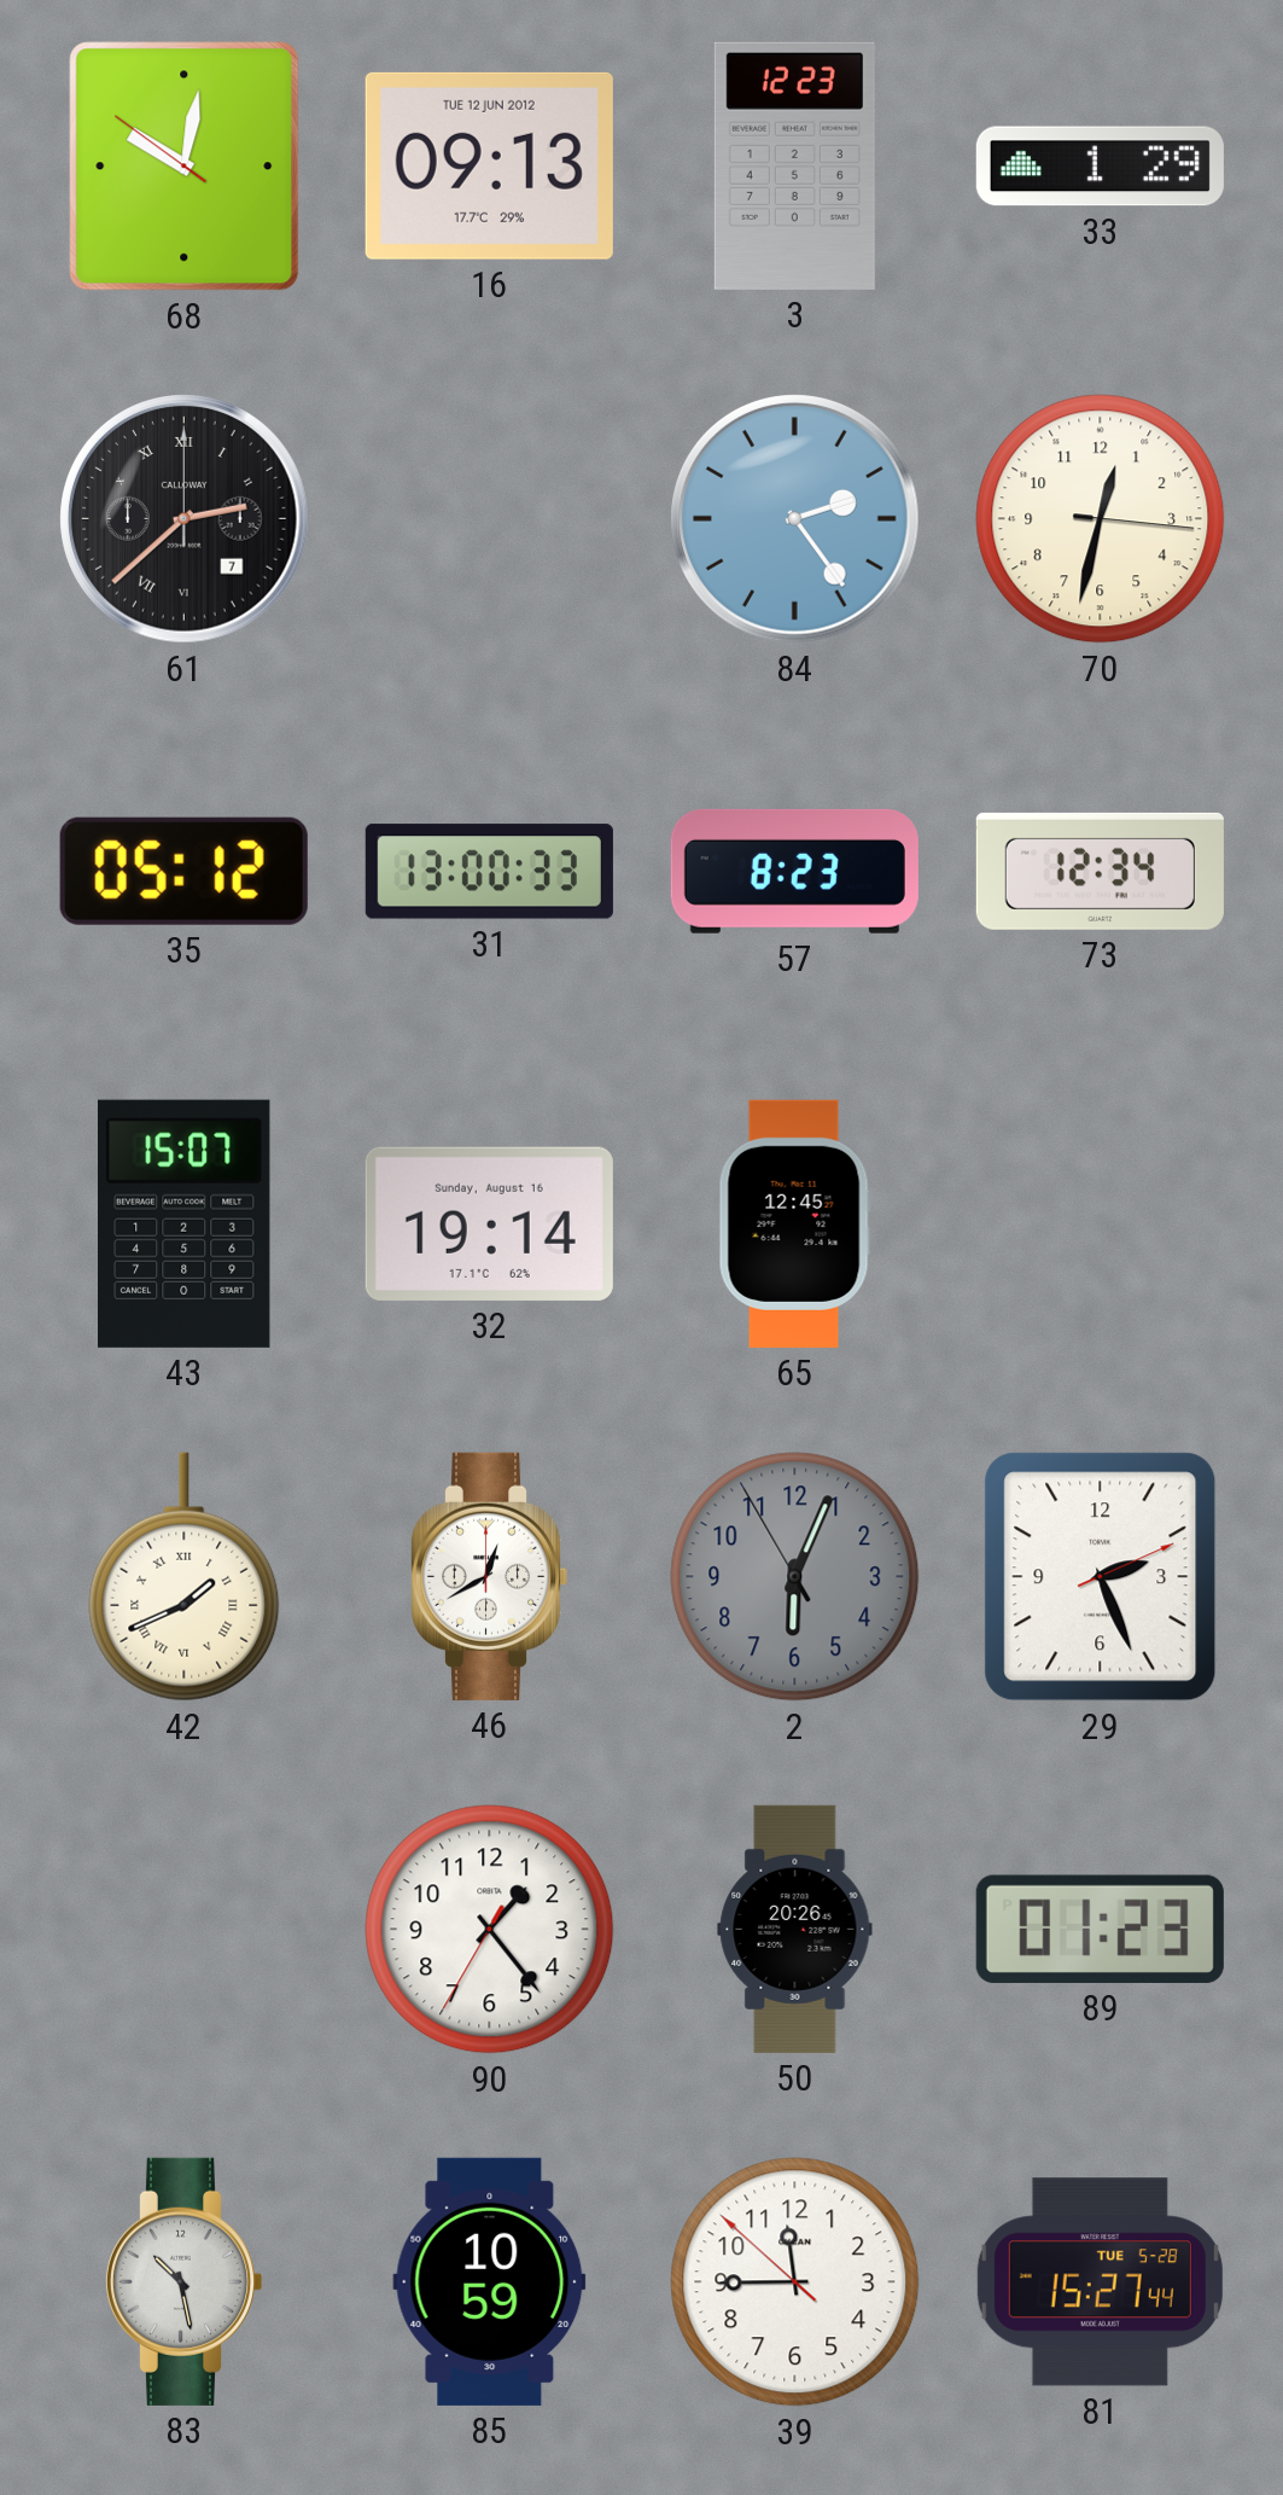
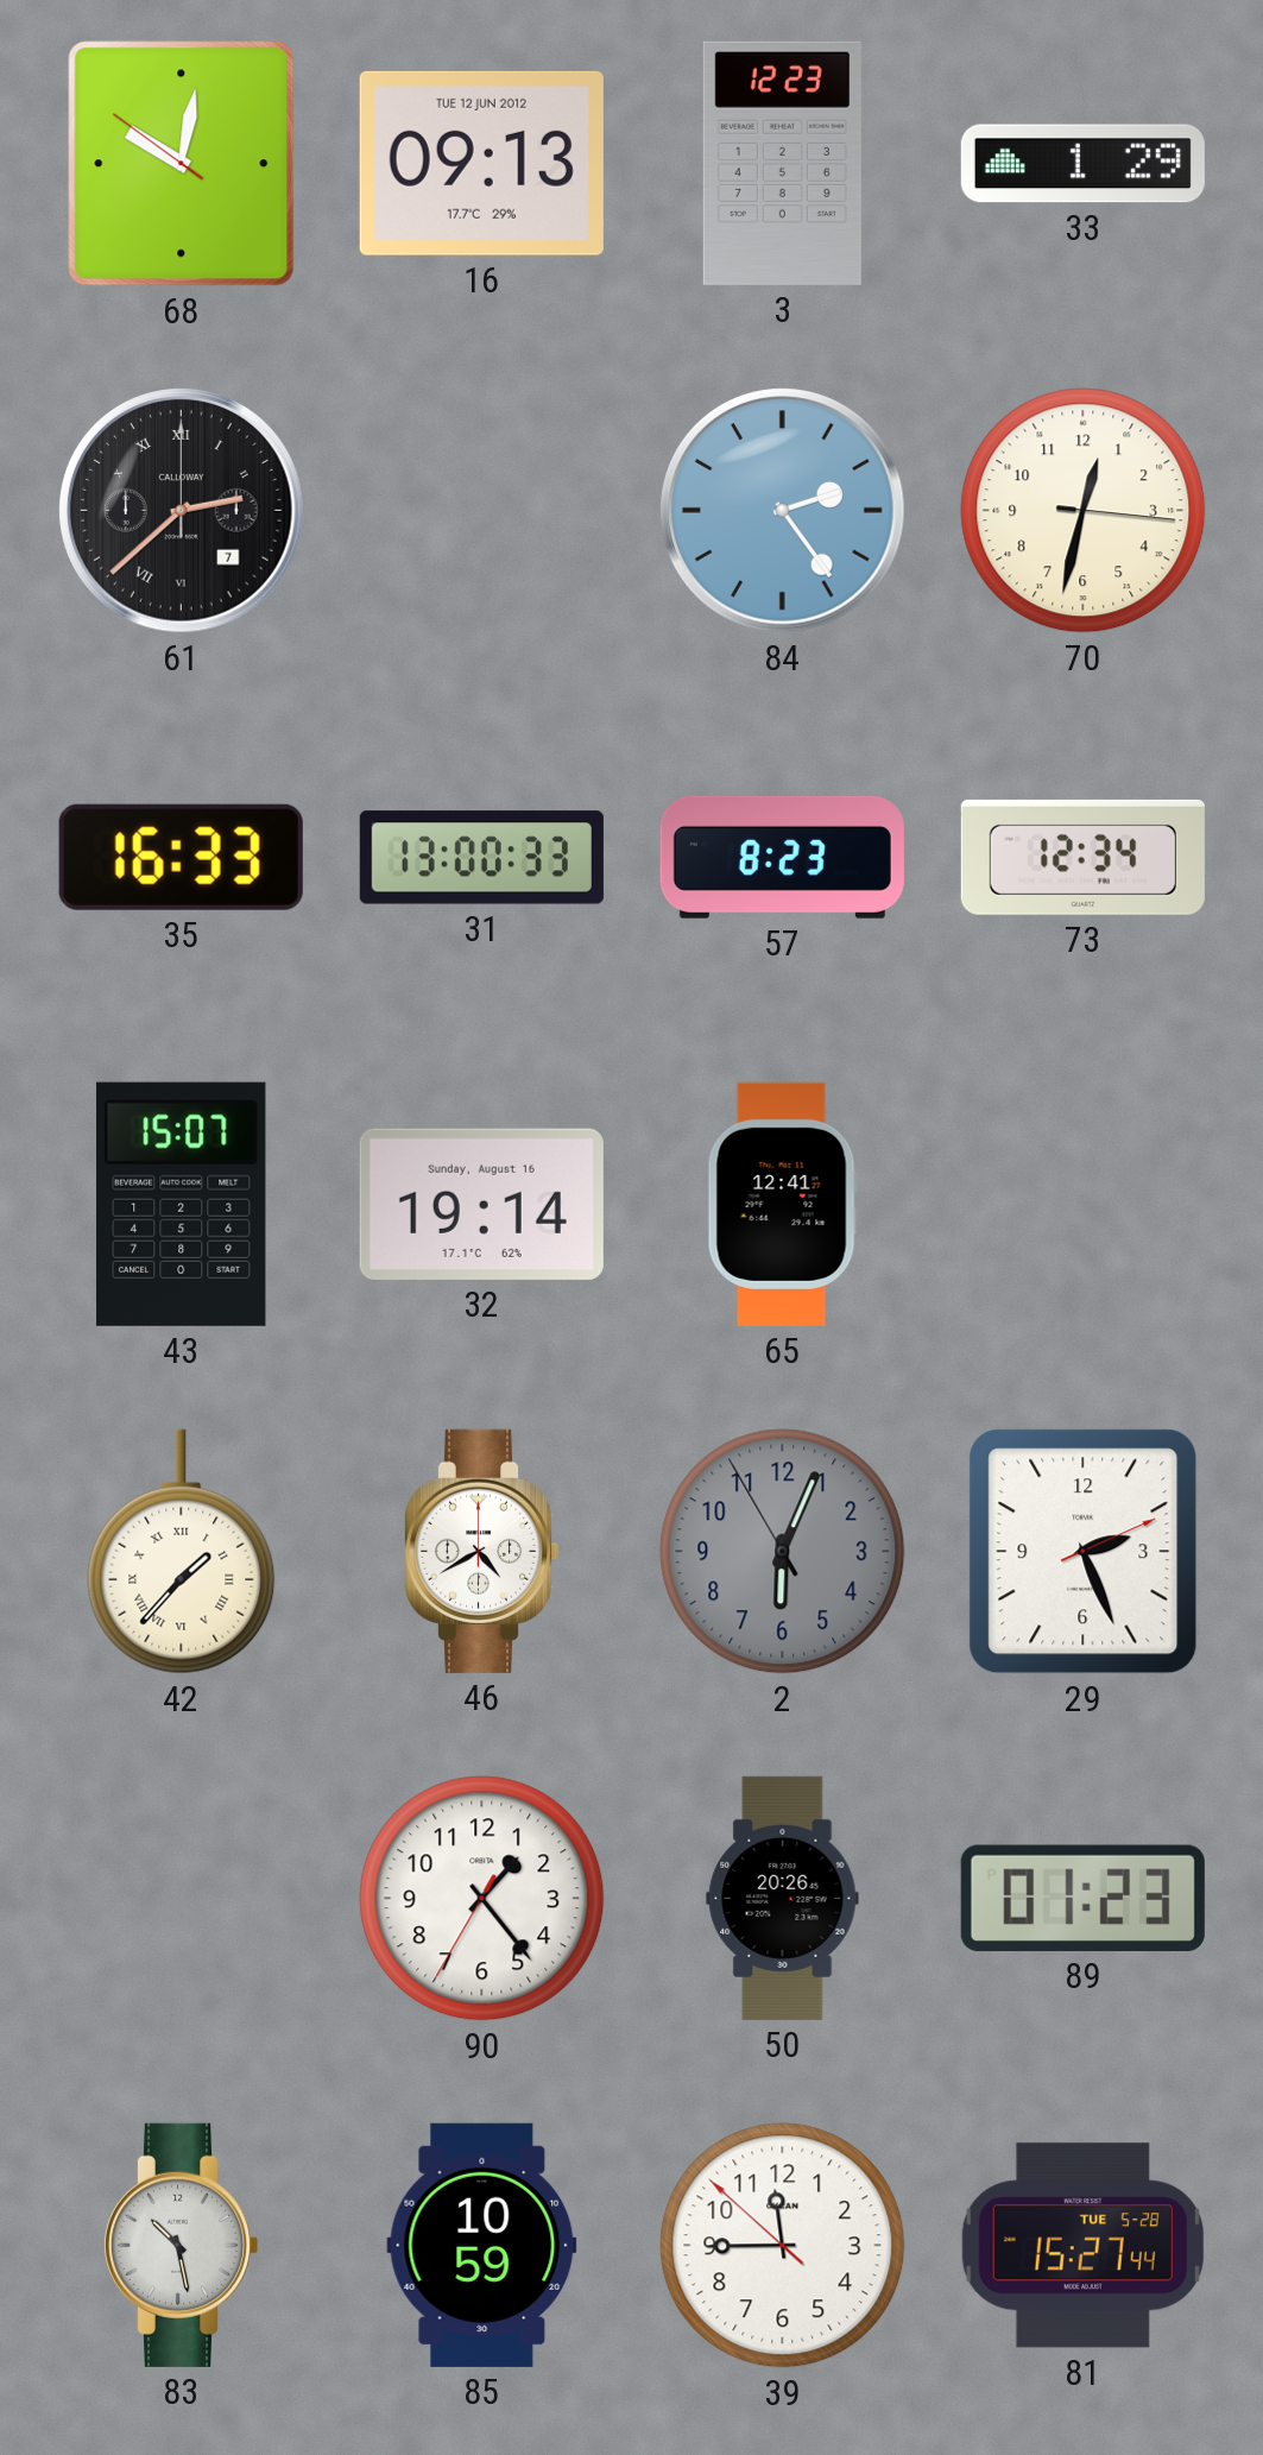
35: 05:12 -> 16:33 (181, 857)
65: 12:45 -> 12:41 (782, 1204)
42: 1:41 -> 1:37 (182, 1552)
46: 12:40 -> 4:40 (481, 1551)
